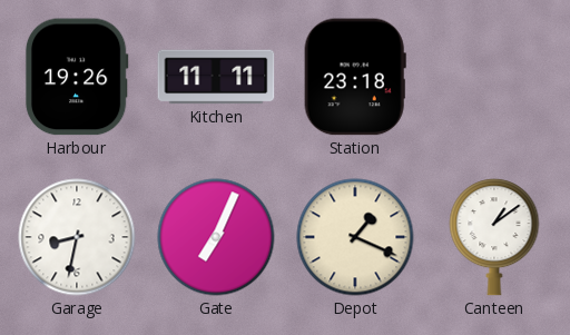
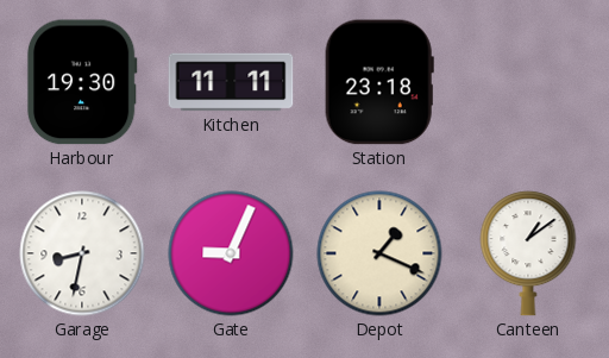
Harbour: 19:26 -> 19:30 (82, 82)
Gate: 7:04 -> 9:04 (231, 253)
